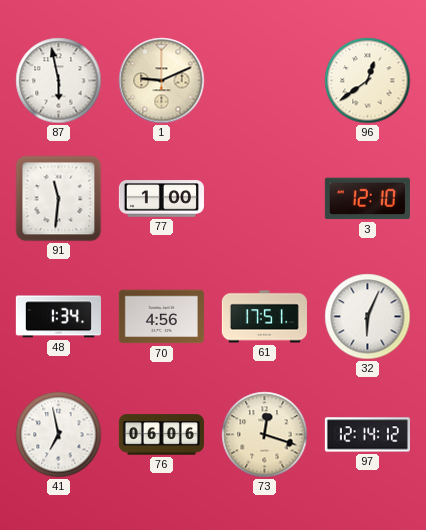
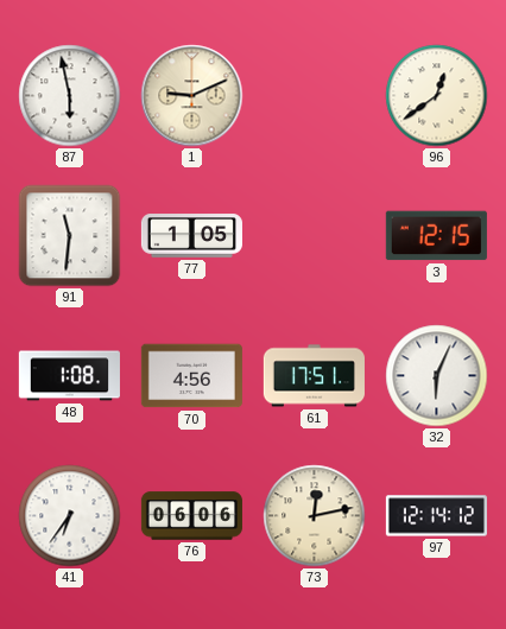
77: 1:00 -> 1:05 (191, 236)
3: 12:10 -> 12:15 (436, 236)
48: 1:34 -> 1:08 (69, 376)
41: 6:58 -> 6:36 (70, 516)
73: 12:18 -> 12:13 (315, 516)
